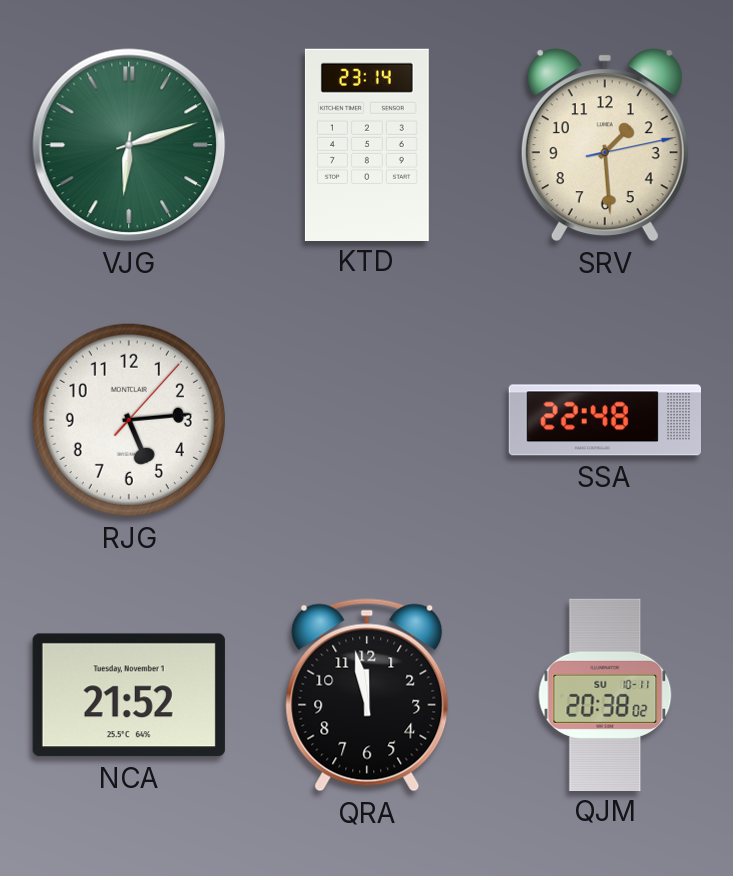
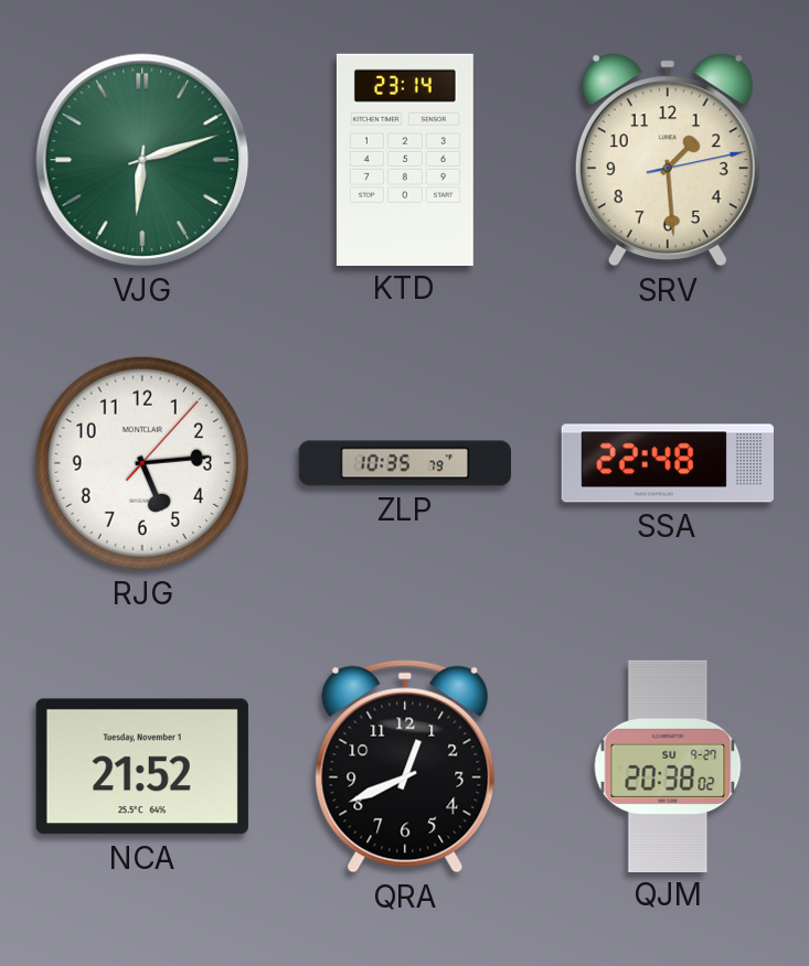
ZLP: none -> 10:35 (404, 463)
QRA: 11:58 -> 12:41 (405, 766)
QJM date: SU 10-11 -> SU 9-27 (668, 765)
